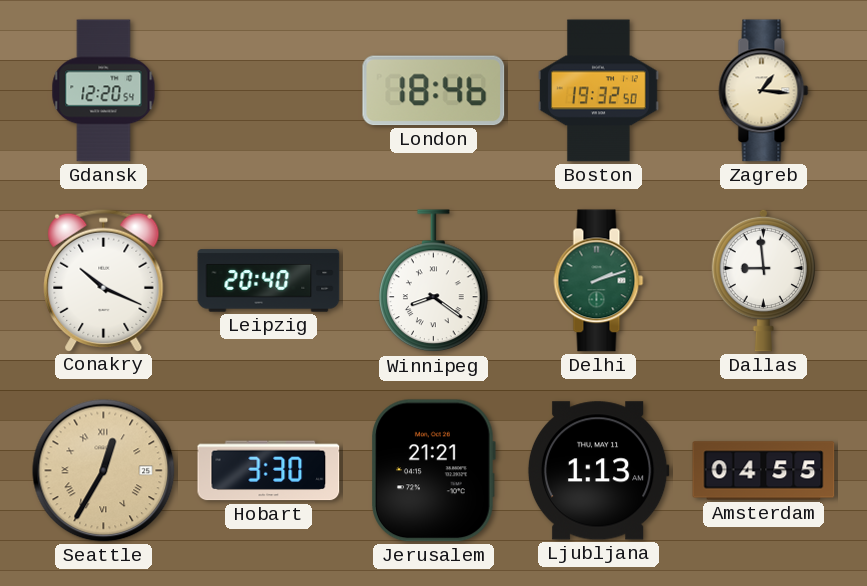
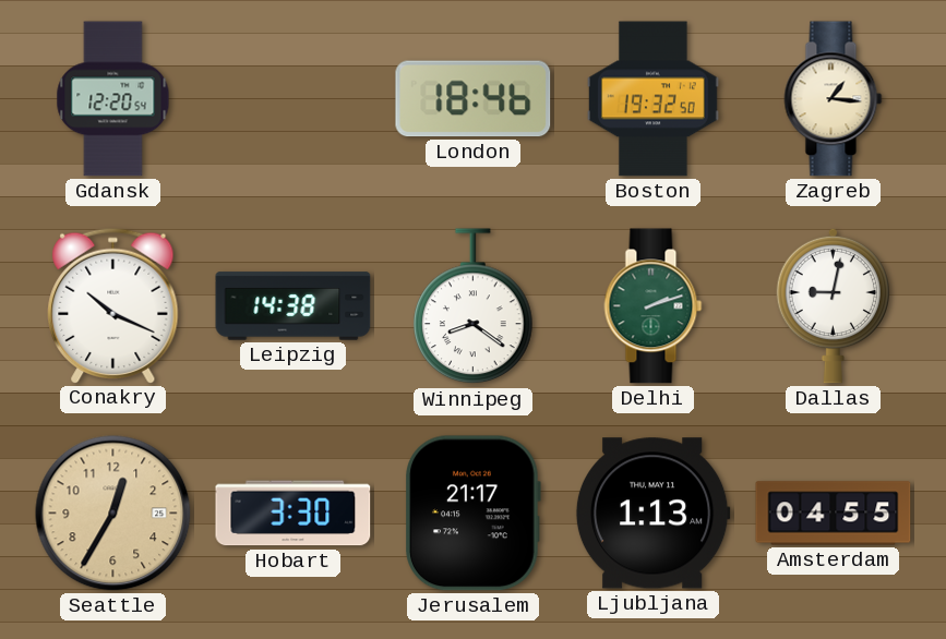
Leipzig: 20:40 -> 14:38 (294, 306)
Dallas: 8:59 -> 9:02 (833, 305)
Seattle numerals: Roman -> Arabic (113, 514)
Jerusalem: 21:21 -> 21:17 (472, 514)
